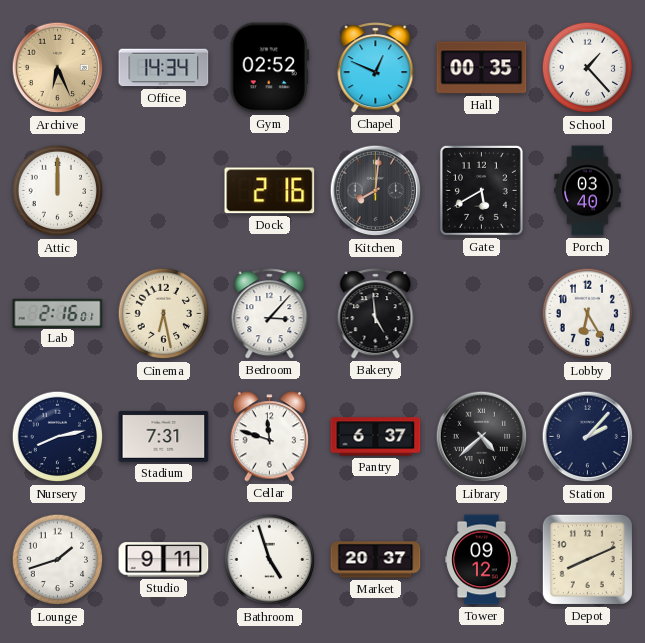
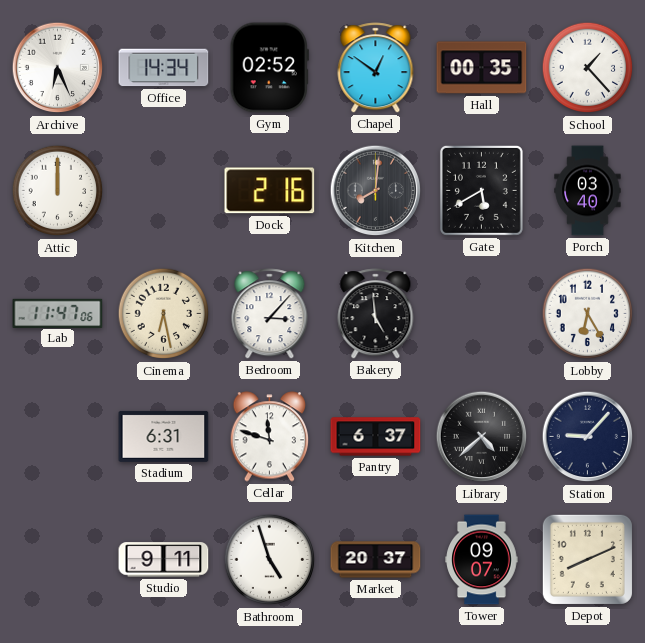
Archive dial: champagne -> white (58, 68)
Chapel: 12:49 -> 12:51 (376, 68)
Lab: 2:16 -> 11:47 (58, 313)
Nursery: 8:13 -> none (58, 437)
Stadium: 7:31 -> 6:31 (164, 436)
Station: 2:07 -> 9:07 (588, 437)
Lounge: 1:42 -> none (58, 560)
Tower: 09:12 -> 09:07 (482, 560)
